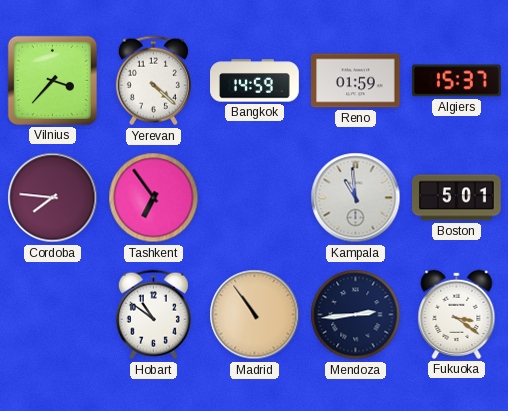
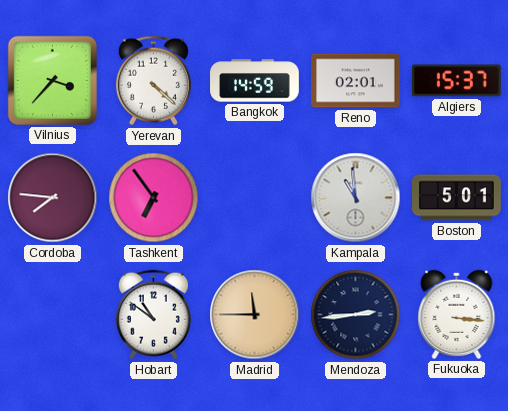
Reno: 01:59 -> 02:01 (356, 81)
Madrid: 10:54 -> 11:45 (255, 315)
Fukuoka: 3:21 -> 3:16 (457, 314)
